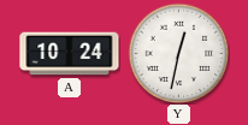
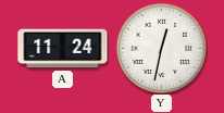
A: 10:24 -> 11:24 (63, 49)
